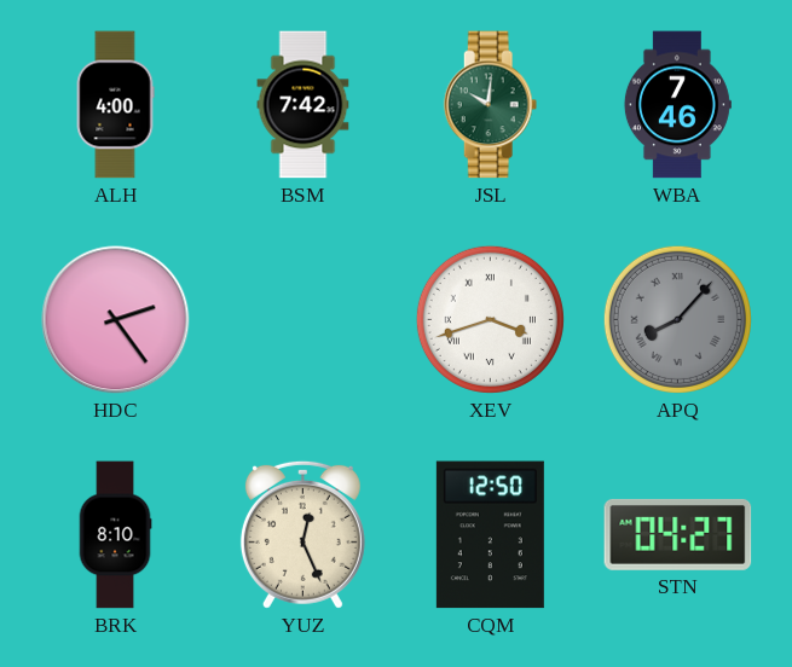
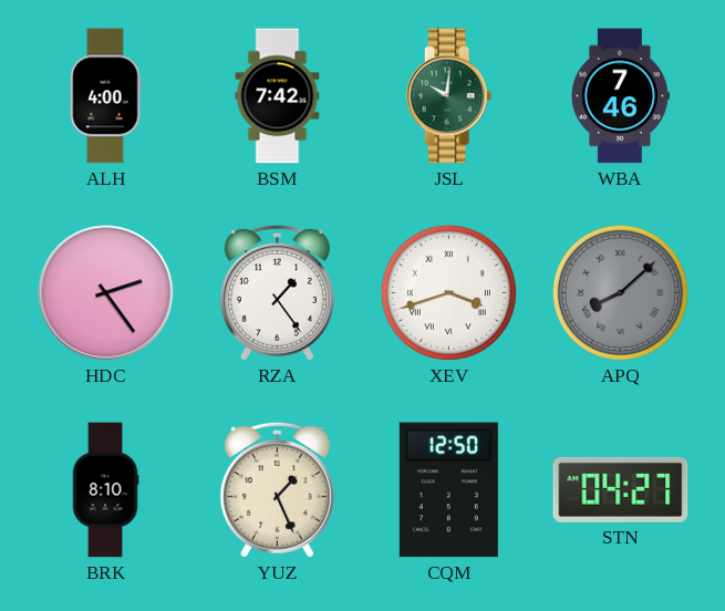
RZA: none -> 1:24 (277, 292)
APQ: 8:07 -> 8:08 (620, 292)
YUZ: 12:26 -> 1:26 (277, 489)
